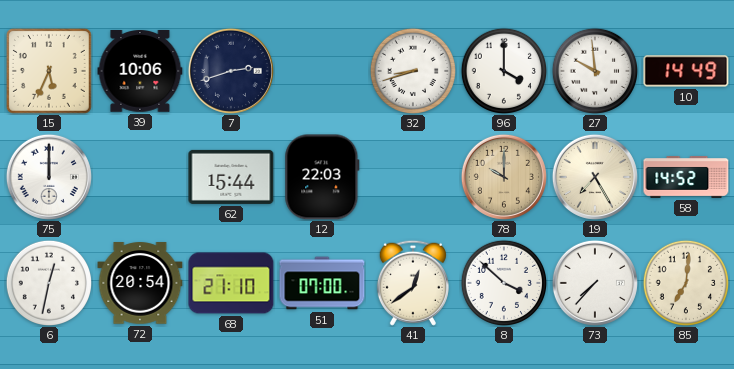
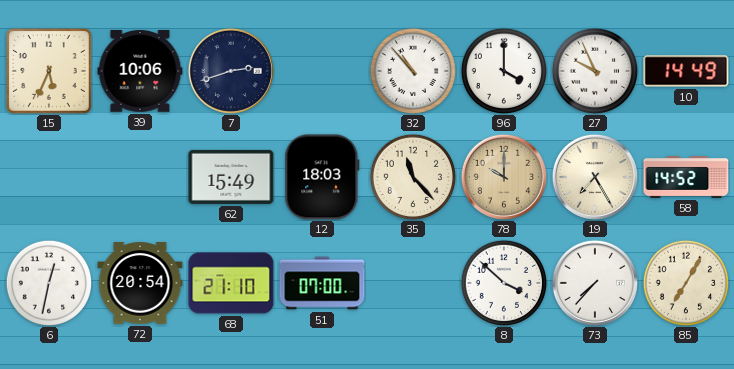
32: 8:42 -> 10:53 (412, 70)
27: 9:59 -> 9:56 (594, 70)
75: 12:00 -> none (49, 177)
62: 15:44 -> 15:49 (231, 177)
12: 22:03 -> 18:03 (322, 177)
35: none -> 11:23 (412, 176)
41: 12:39 -> none (413, 283)
85: 7:01 -> 7:05 (685, 282)
